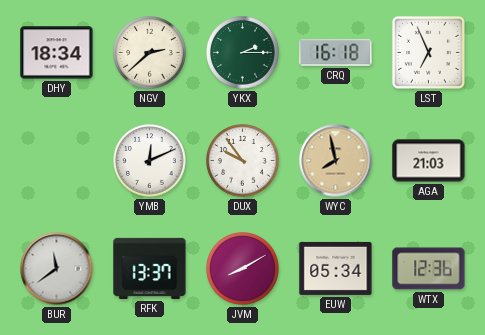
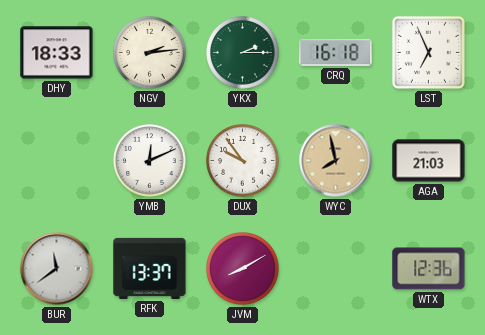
DHY: 18:34 -> 18:33 (57, 53)
NGV: 2:38 -> 2:14 (150, 53)
EUW: 05:34 -> none (336, 268)
